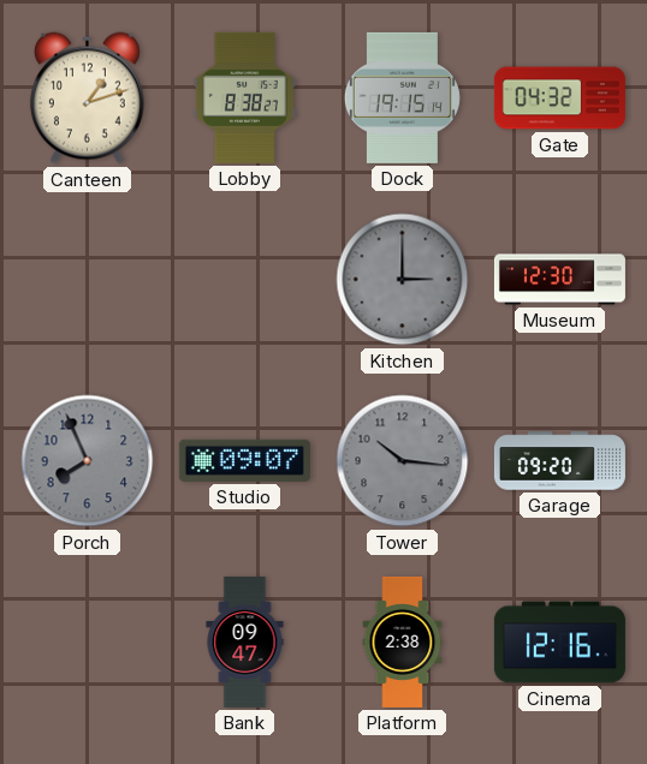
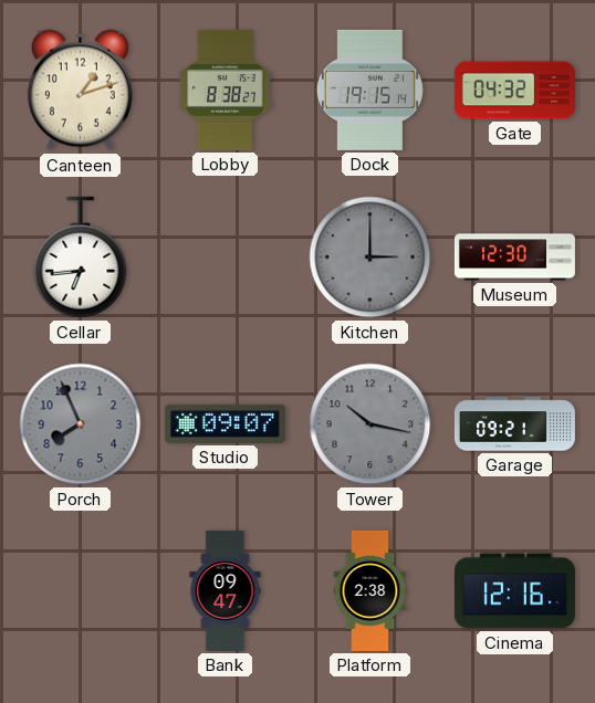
Cellar: none -> 6:44 (81, 258)
Tower: 10:16 -> 10:17 (370, 424)
Garage: 09:20 -> 09:21 (514, 424)
